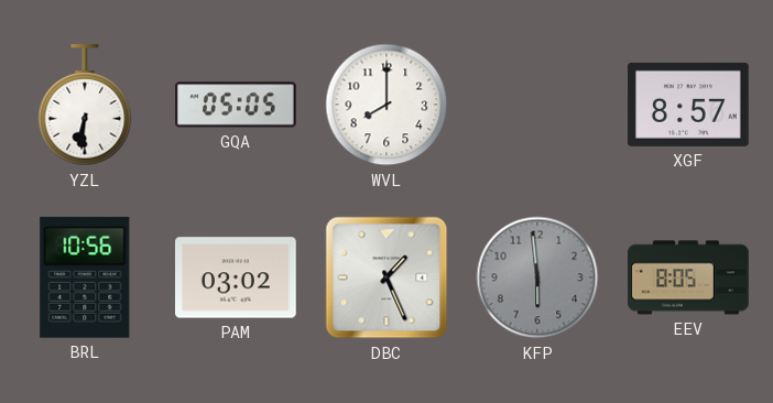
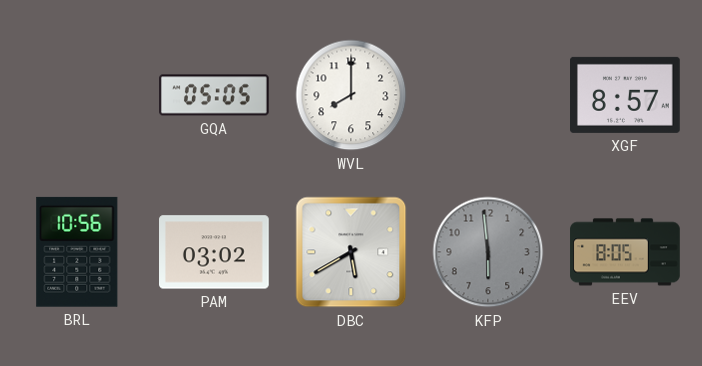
YZL: 6:31 -> none (85, 106)
DBC: 1:26 -> 5:40 (351, 252)
